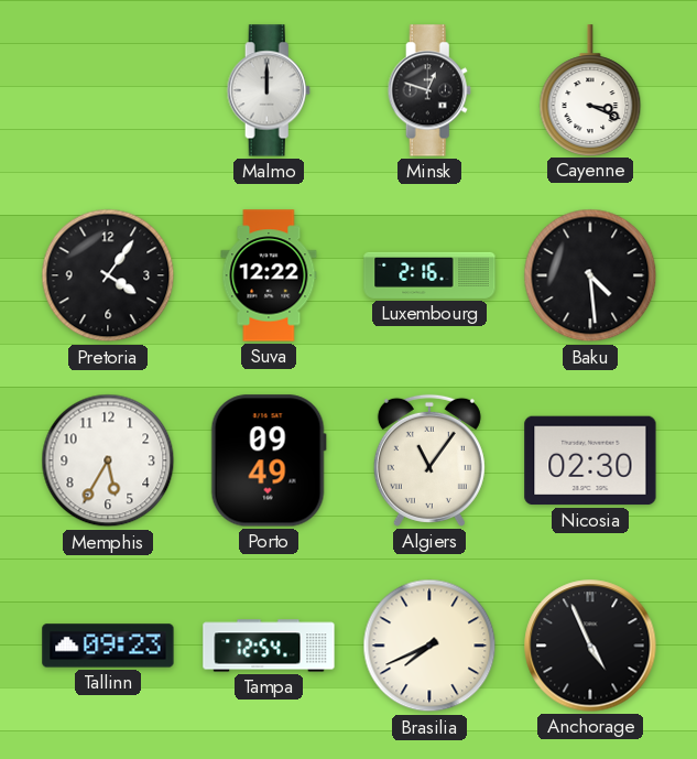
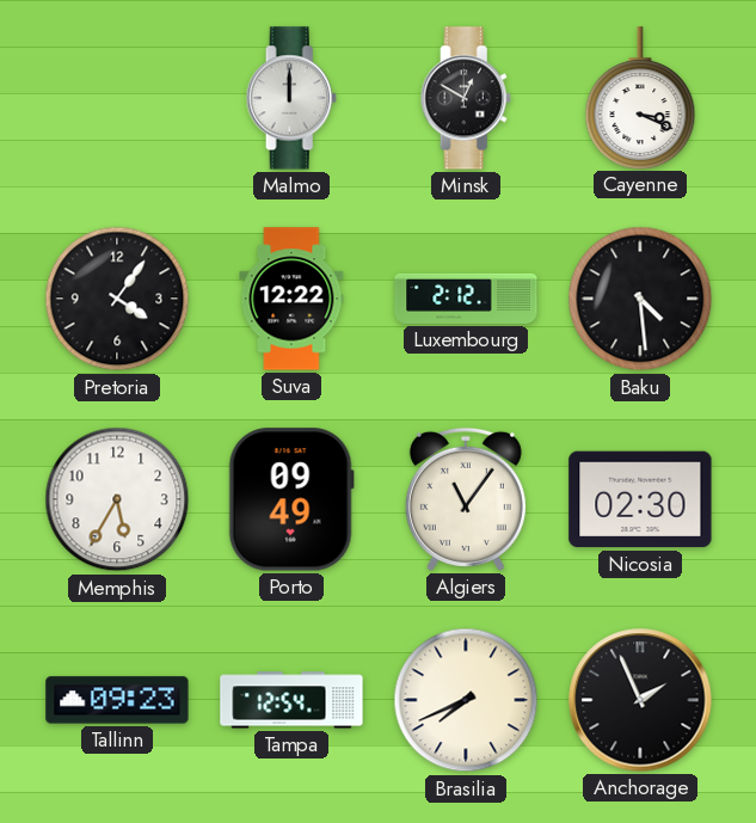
Minsk: 12:48 -> 12:50 (466, 98)
Luxembourg: 2:16 -> 2:12 (466, 299)
Anchorage: 4:56 -> 1:56 (640, 700)
